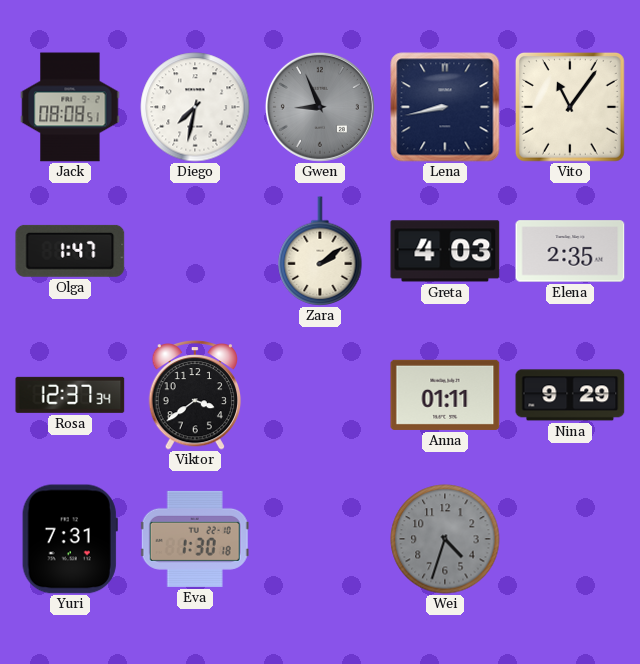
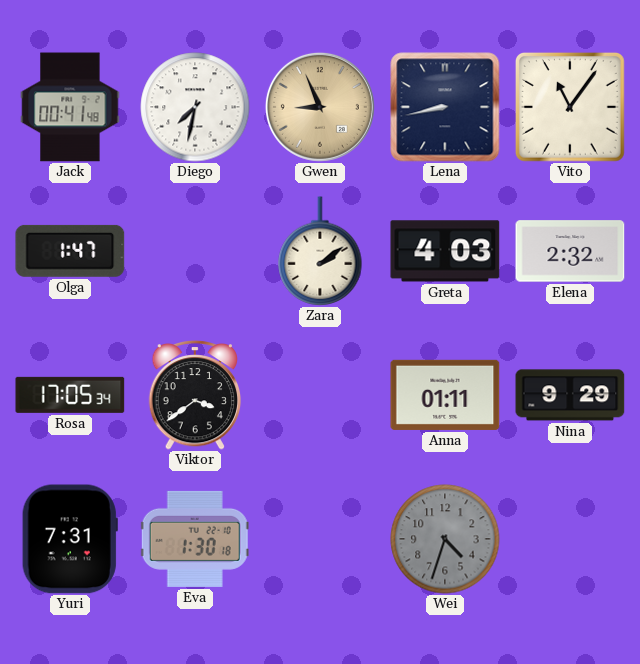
Jack: 08:08 -> 00:41 (70, 107)
Gwen dial: grey -> champagne (320, 107)
Elena: 2:35 -> 2:32 (570, 251)
Rosa: 12:37 -> 17:05 (70, 395)
